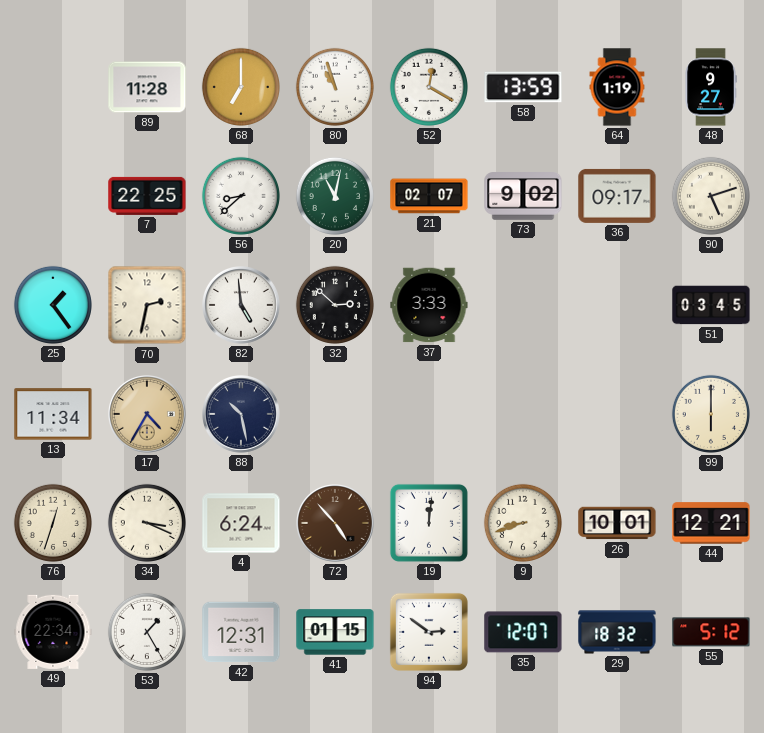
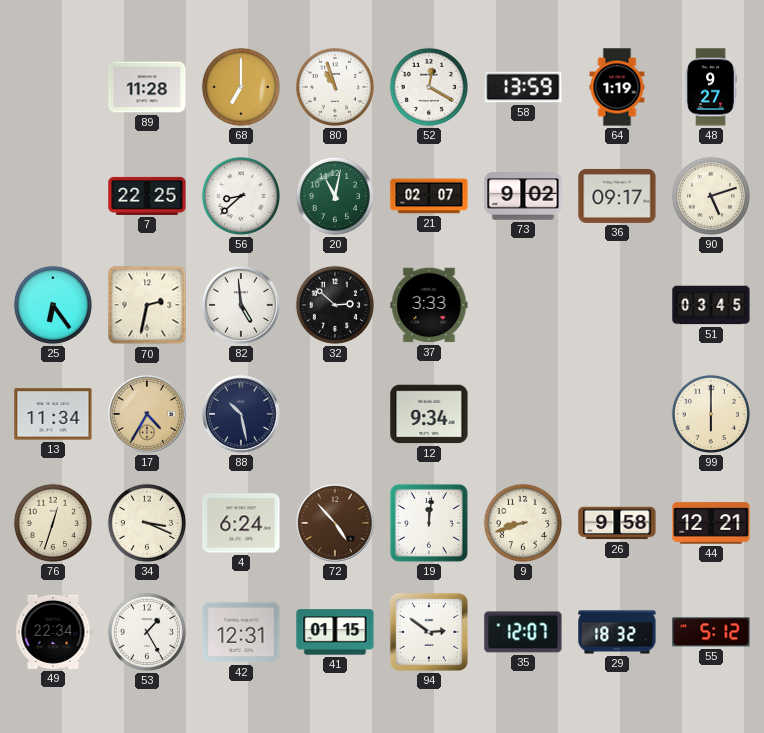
25: 1:24 -> 6:24 (53, 305)
12: none -> 9:34 (429, 414)
26: 10:01 -> 9:58 (617, 523)
